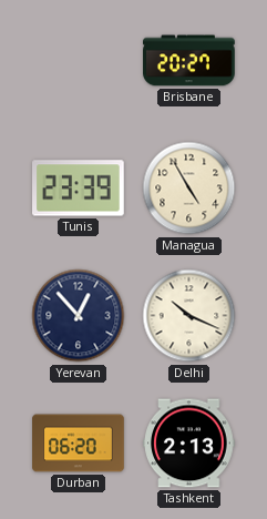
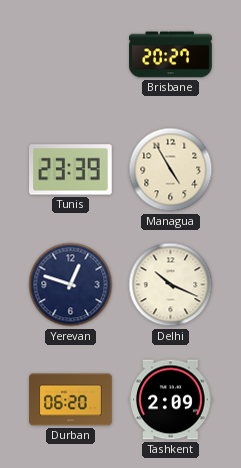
Yerevan: 12:53 -> 12:48 (71, 285)
Tashkent: 2:13 -> 2:09 (171, 400)
